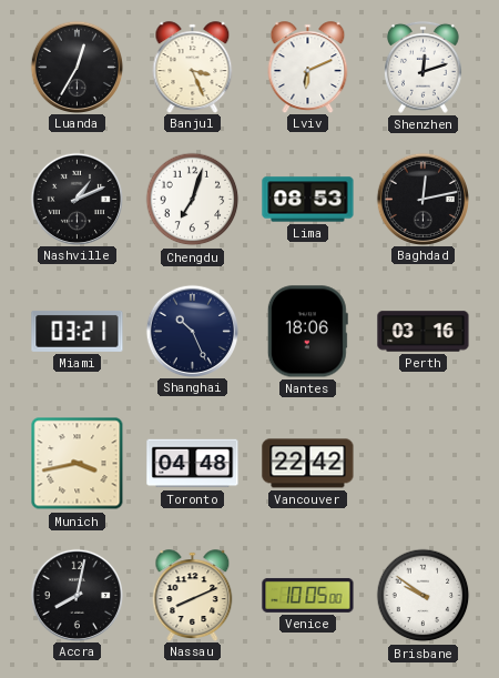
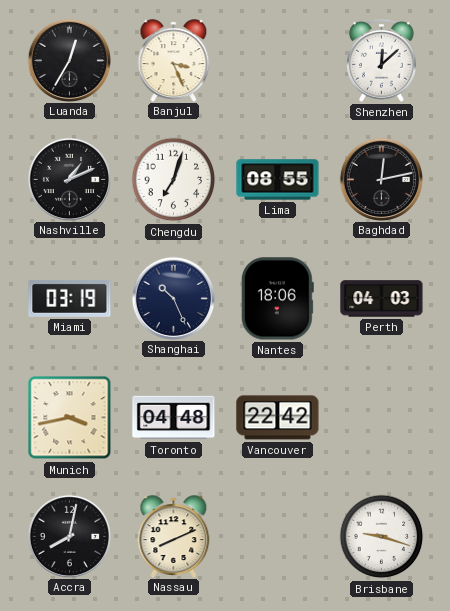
Lviv: 6:11 -> none (308, 67)
Shenzhen: 12:12 -> 12:08 (382, 60)
Lima: 08:53 -> 08:55 (278, 180)
Miami: 03:21 -> 03:19 (70, 298)
Perth: 03:16 -> 04:03 (382, 299)
Venice: 10:05 -> none (308, 595)
Brisbane: 9:51 -> 9:18 (382, 537)
